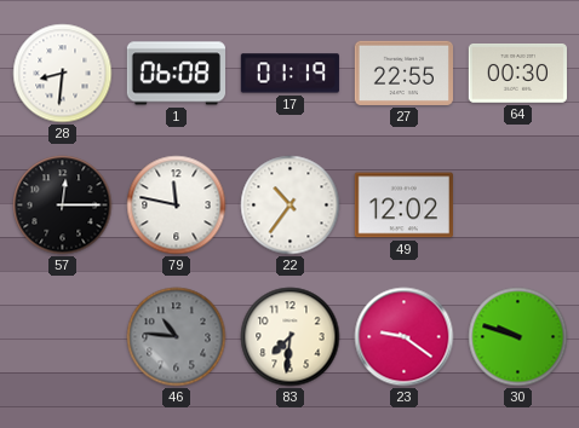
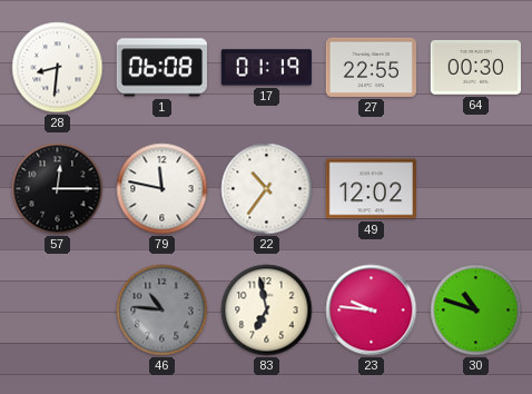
83: 7:31 -> 6:58 (267, 311)
23: 9:21 -> 9:46 (372, 311)
30: 9:48 -> 10:48 (476, 311)
